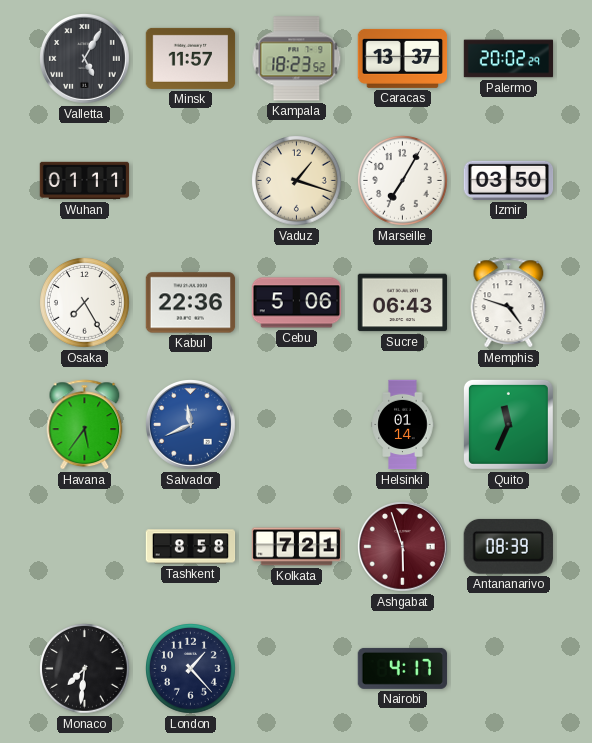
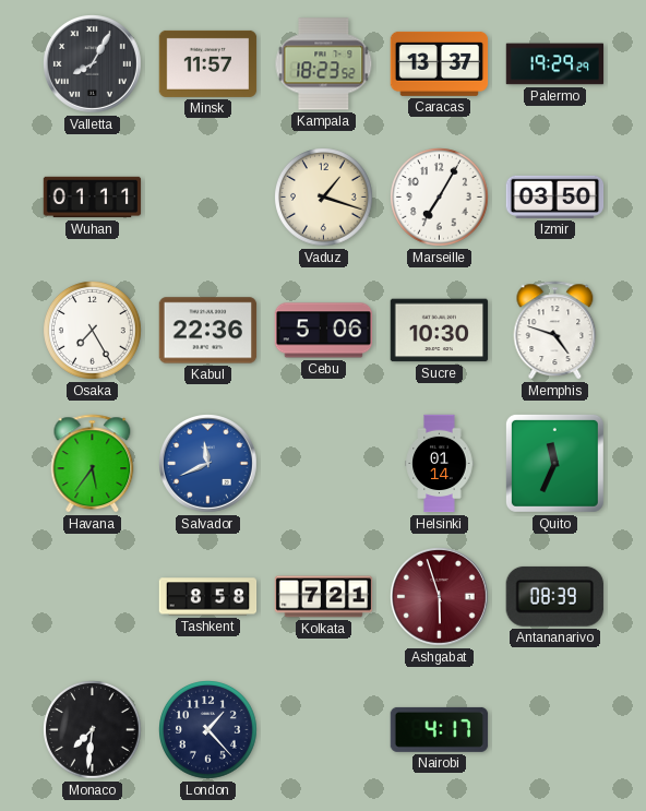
Valletta: 5:05 -> 8:05 (93, 64)
Palermo: 20:02 -> 19:29 (555, 64)
Sucre: 06:43 -> 10:30 (440, 331)
